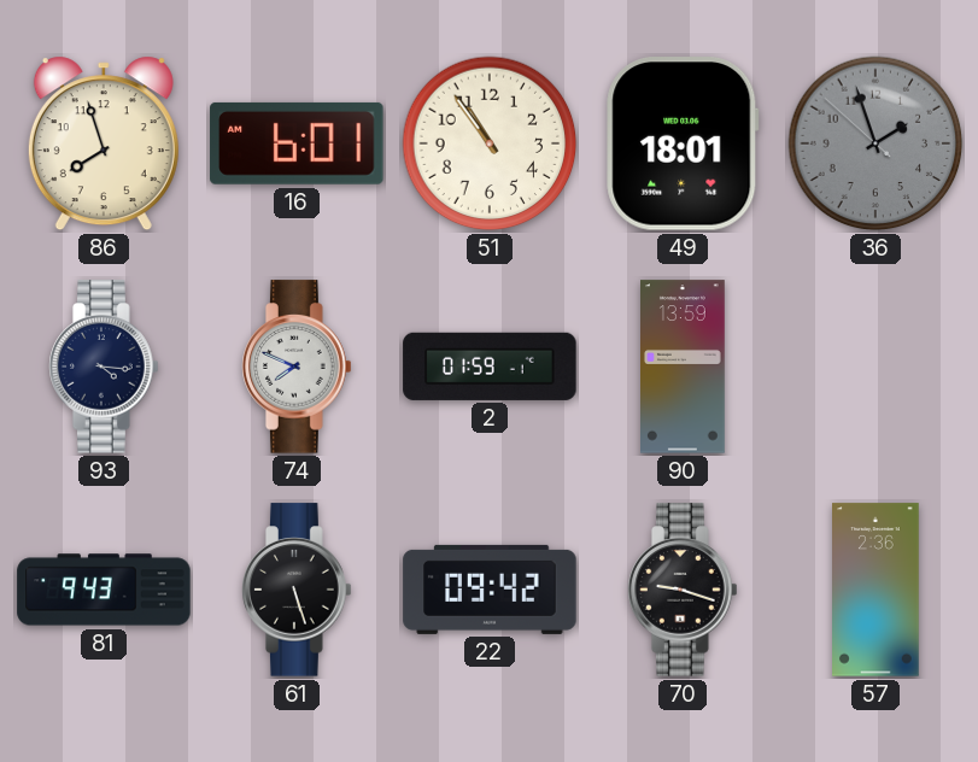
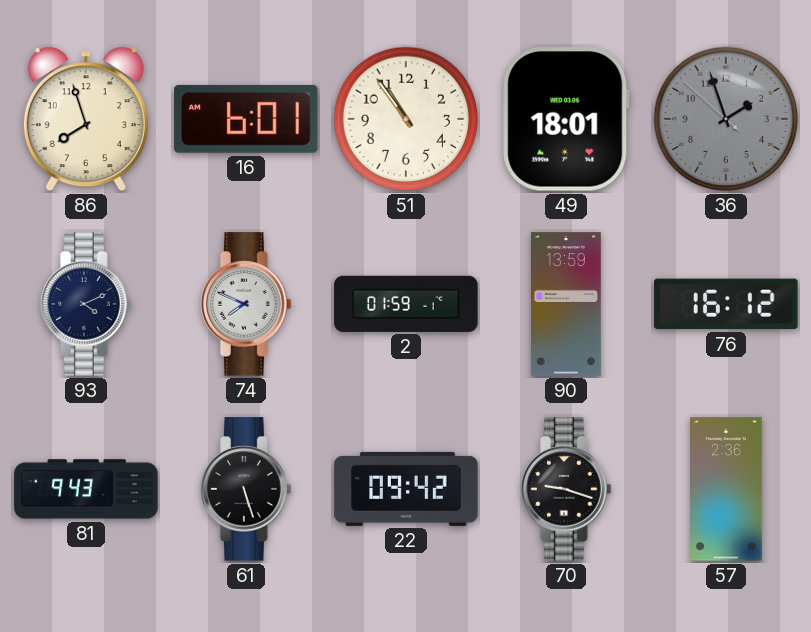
93: 4:16 -> 4:11 (86, 304)
76: none -> 16:12 (726, 304)
